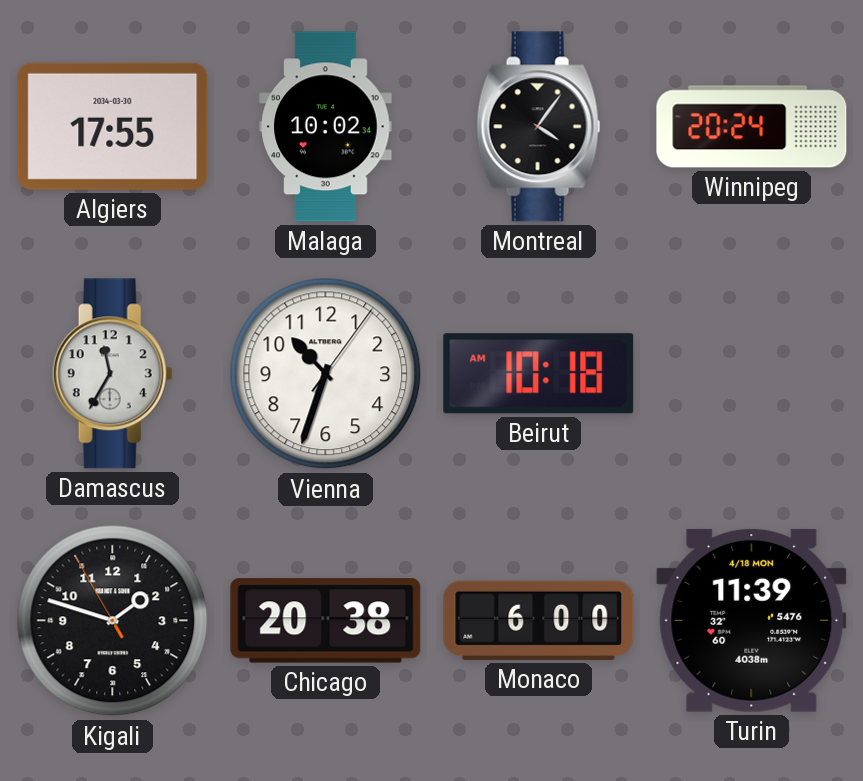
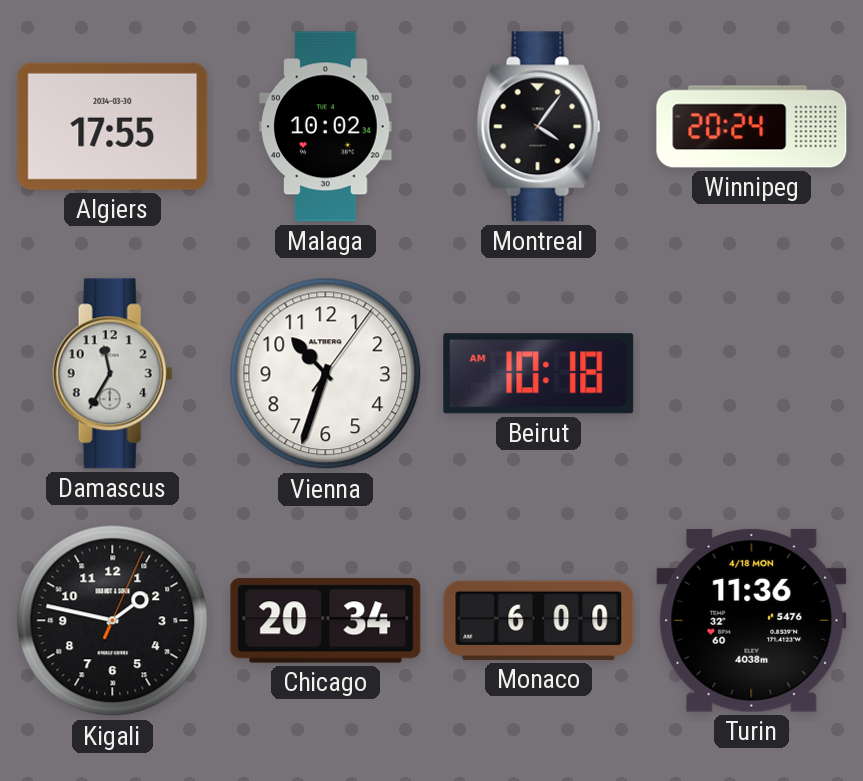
Kigali: 1:47:55 -> 1:47:04 (113, 621)
Chicago: 20:38 -> 20:34 (326, 621)
Turin: 11:39 -> 11:36 (752, 620)
